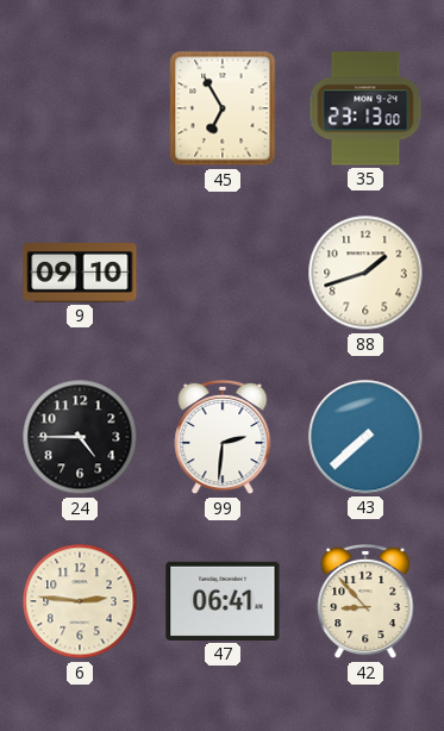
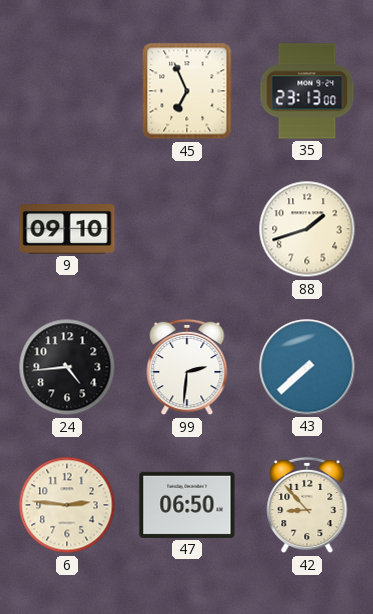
45: 6:55 -> 6:56 (187, 91)
24: 4:45 -> 4:44 (67, 367)
47: 06:41 -> 06:50 (187, 505)
